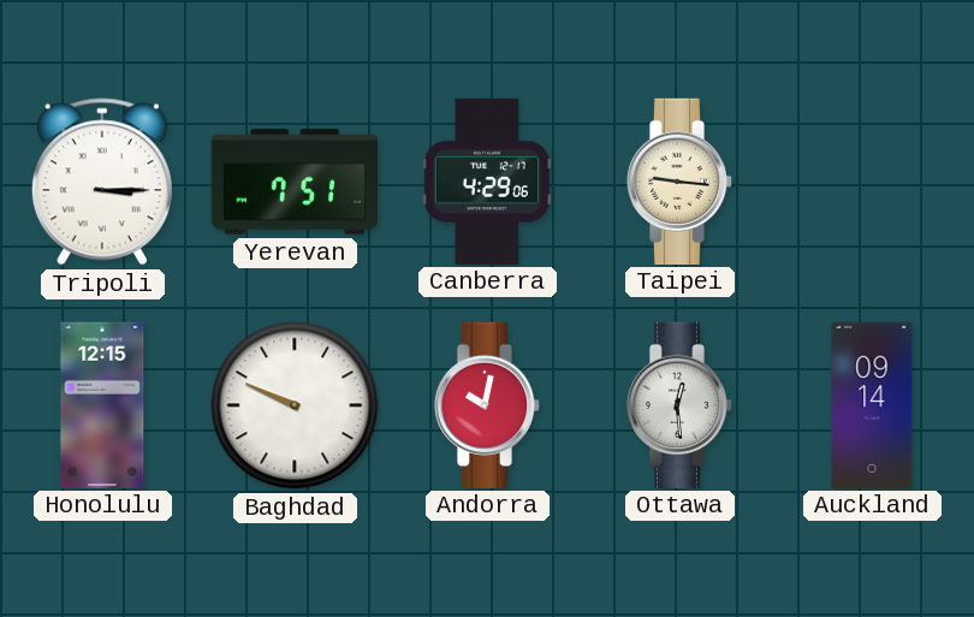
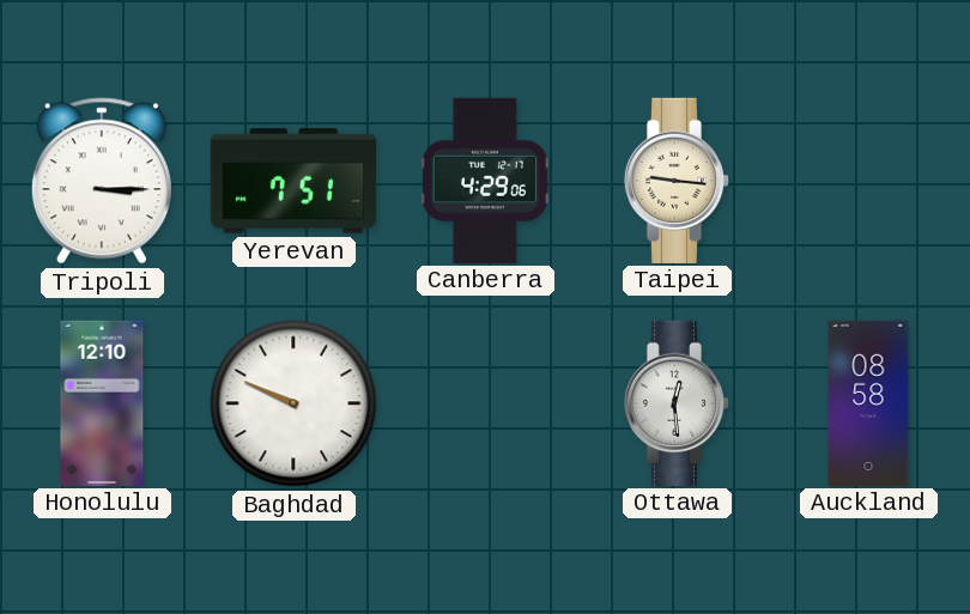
Honolulu: 12:15 -> 12:10 (102, 402)
Andorra: 10:02 -> none (487, 404)
Auckland: 09:14 -> 08:58 (868, 402)
